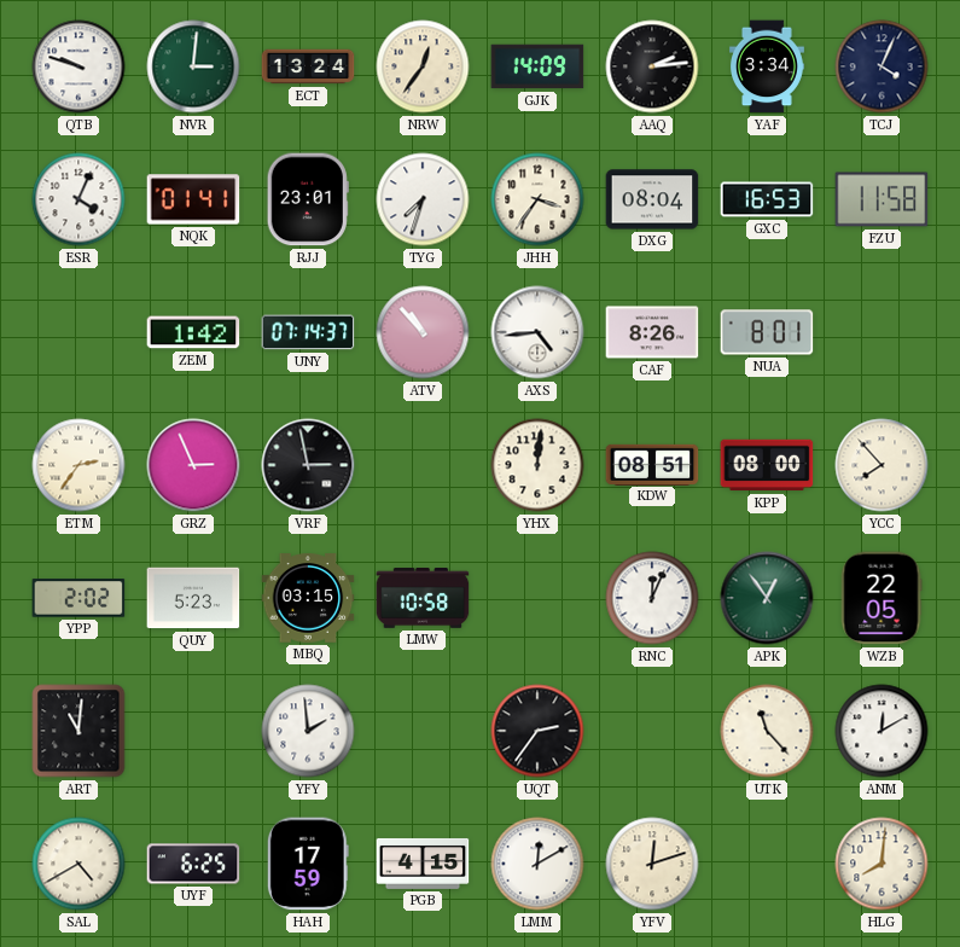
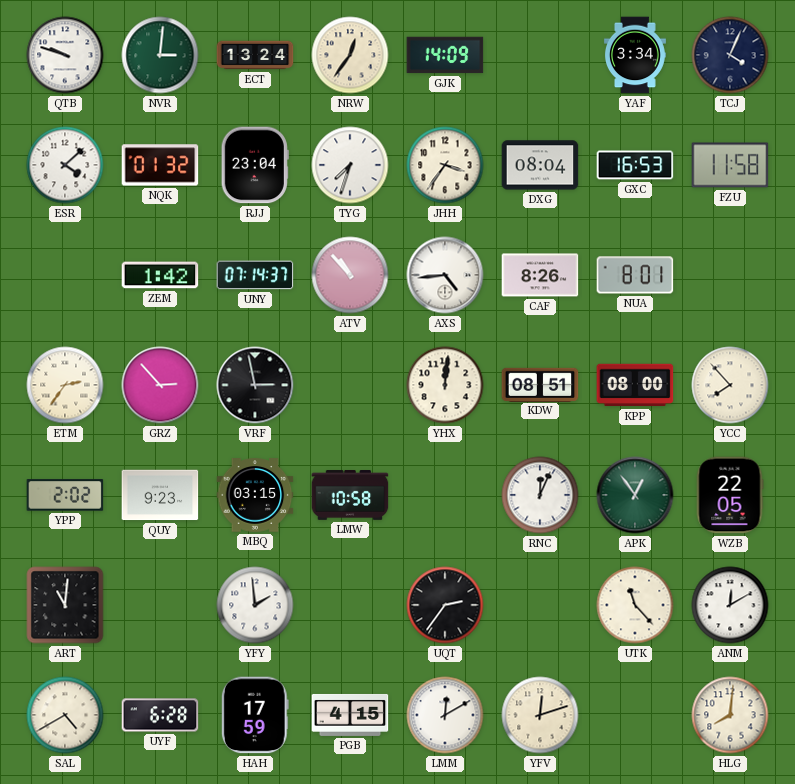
AAQ: 2:14 -> none (652, 66)
ESR: 4:04 -> 4:08 (65, 165)
NQK: 01:41 -> 01:32 (160, 165)
RJJ: 23:01 -> 23:04 (255, 165)
GRZ: 2:56 -> 2:53 (160, 385)
QUY: 5:23 -> 9:23 (160, 495)
UYF: 6:25 -> 6:28 (160, 715)
